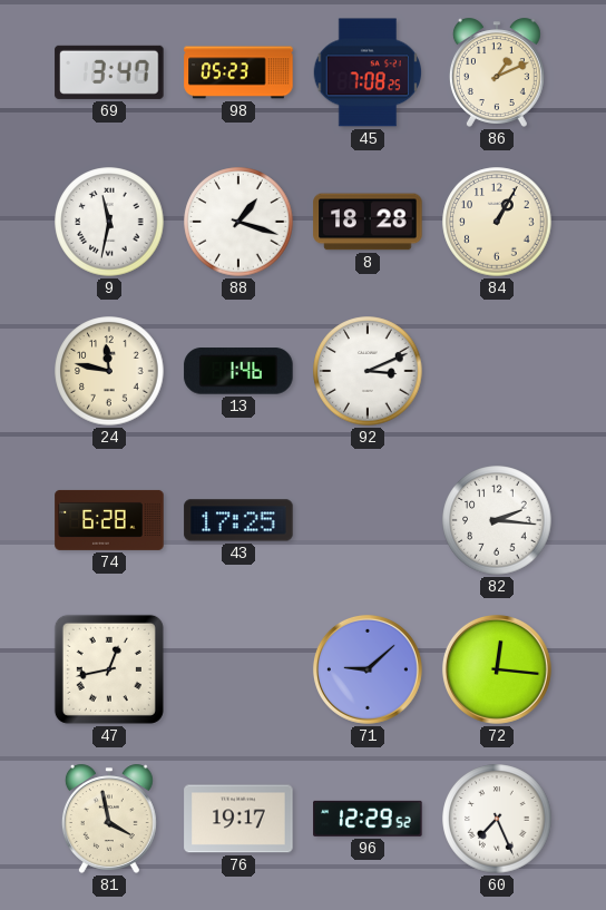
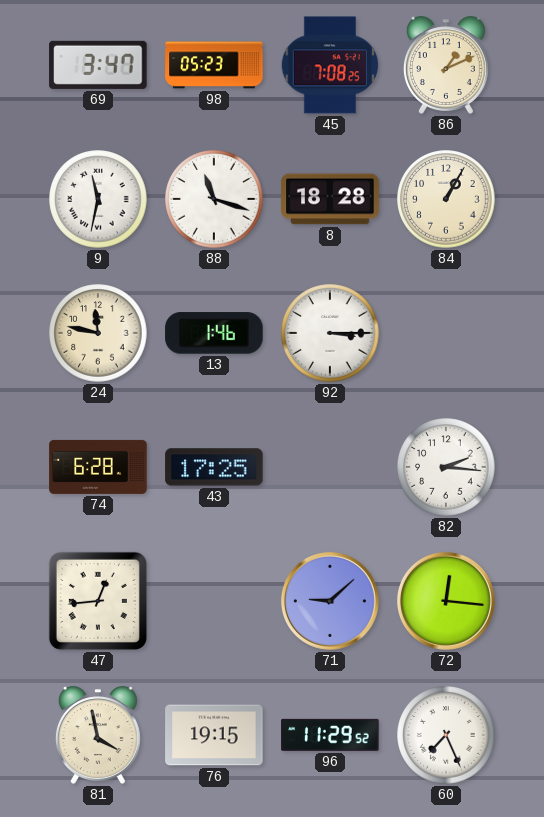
88: 1:18 -> 11:18 (214, 199)
92: 3:11 -> 3:15 (330, 333)
47: 12:43 -> 12:44 (98, 601)
76: 19:17 -> 19:15 (214, 735)
96: 12:29 -> 11:29 (330, 735)
